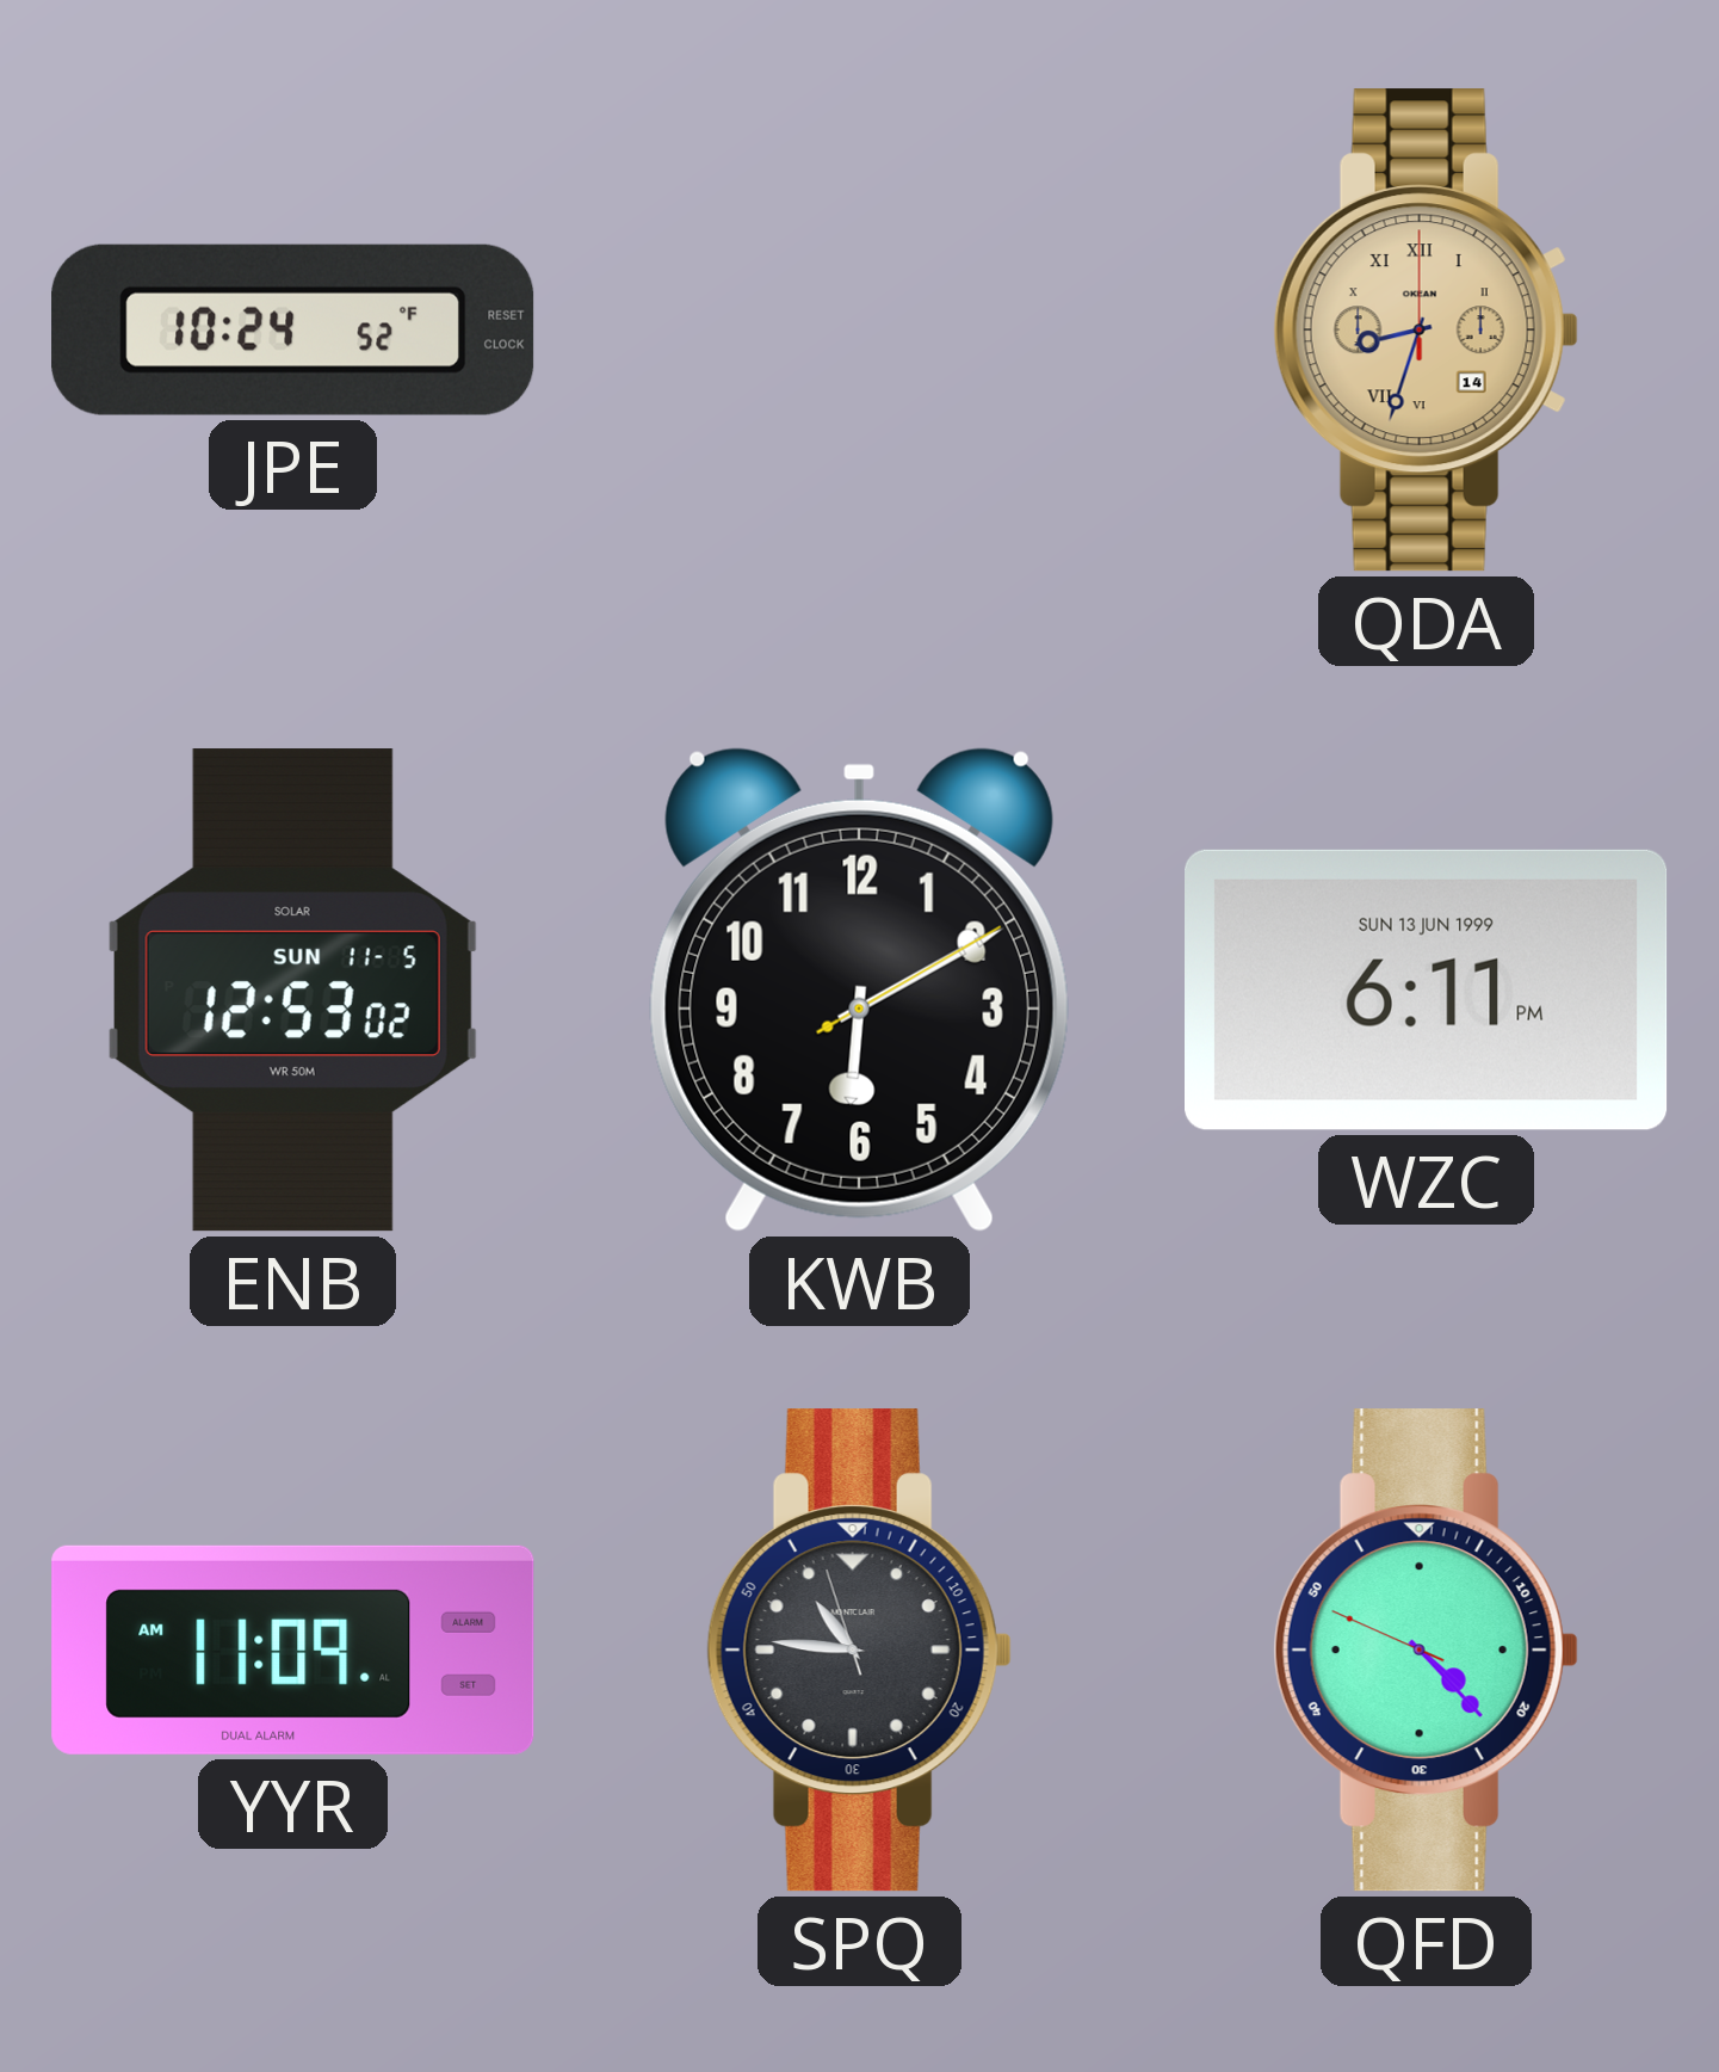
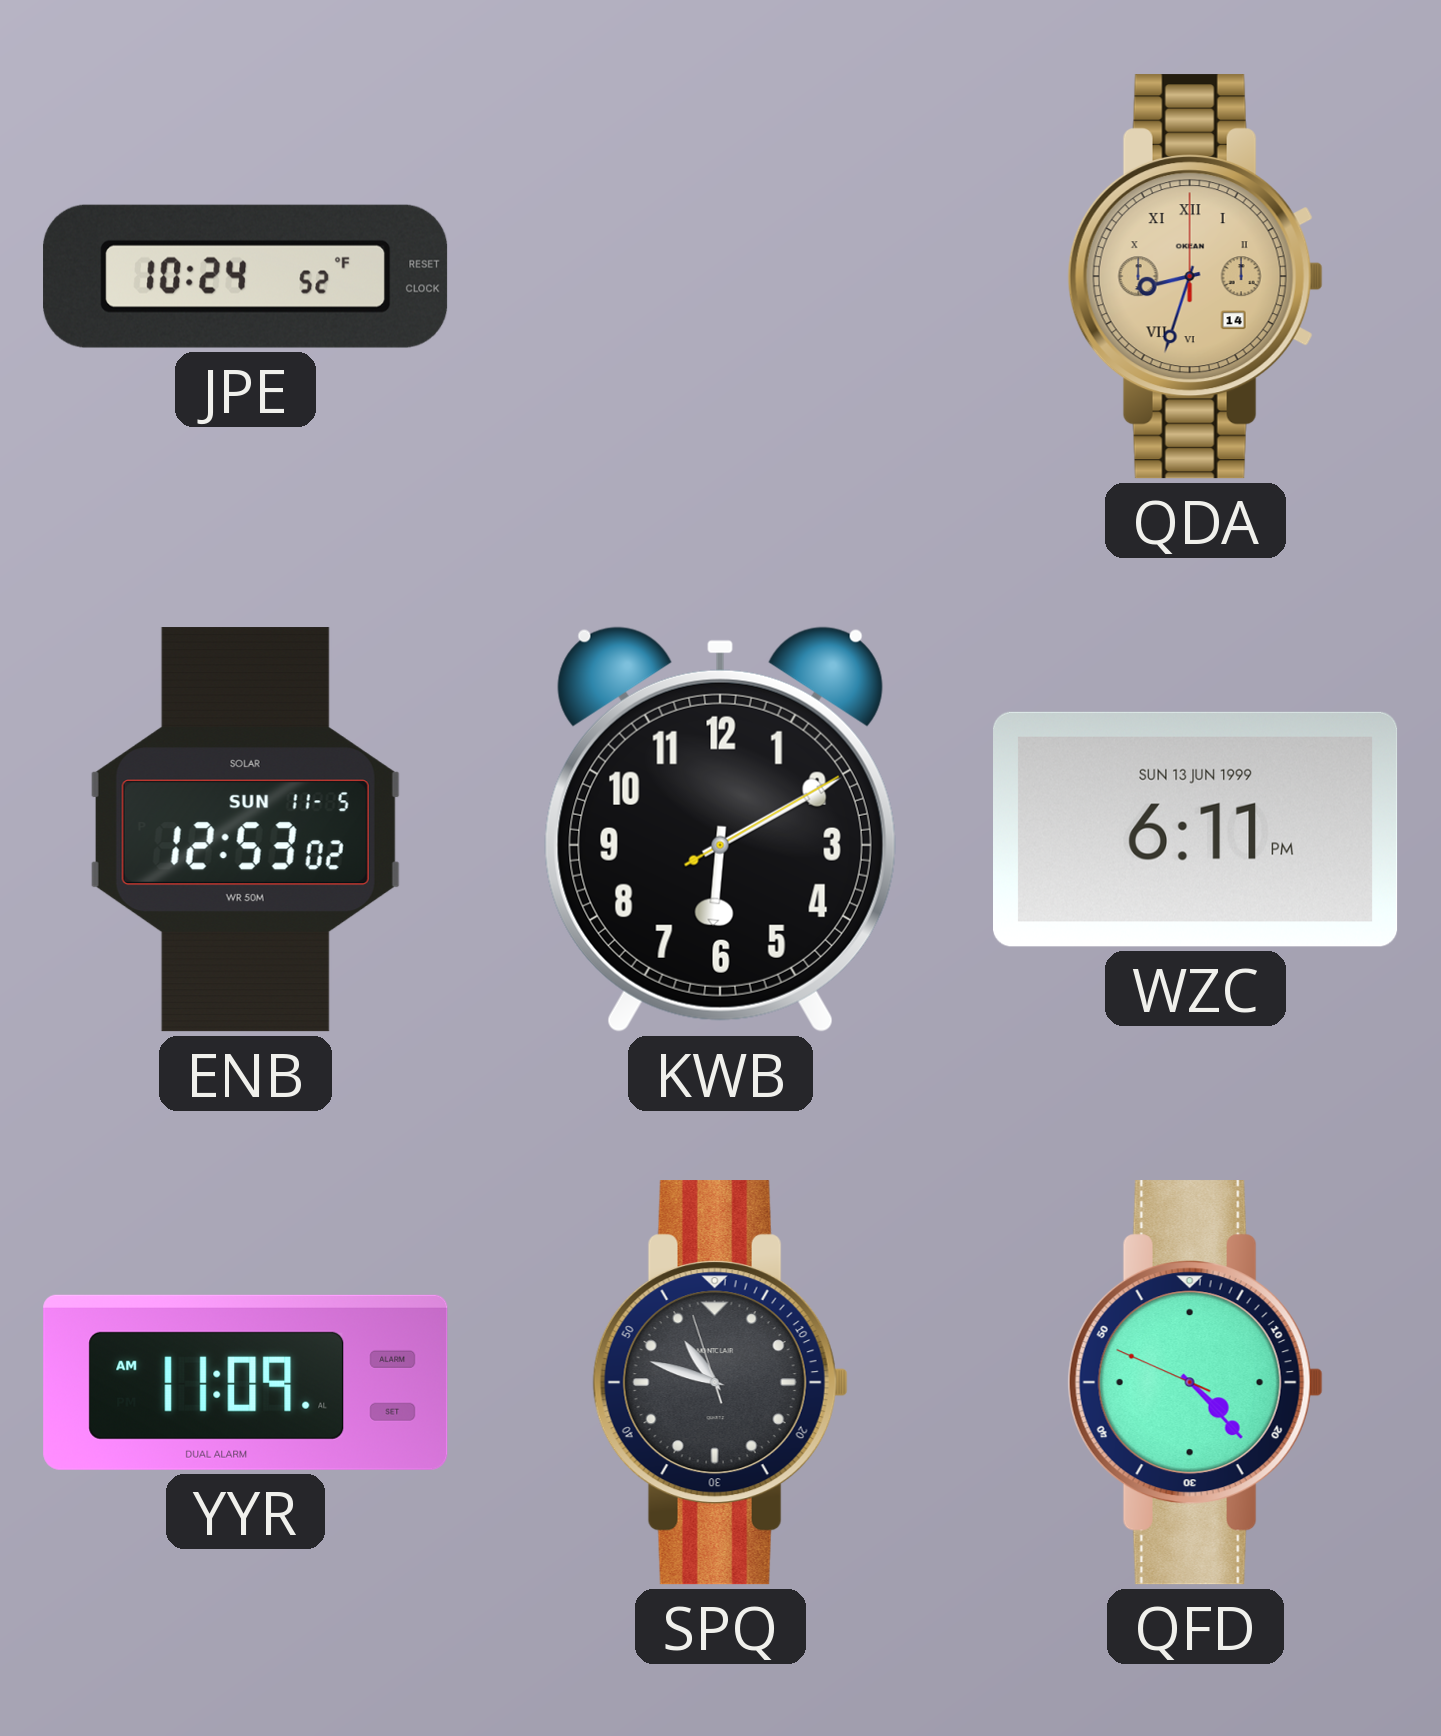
SPQ: 10:45 -> 10:47 (720, 1383)
